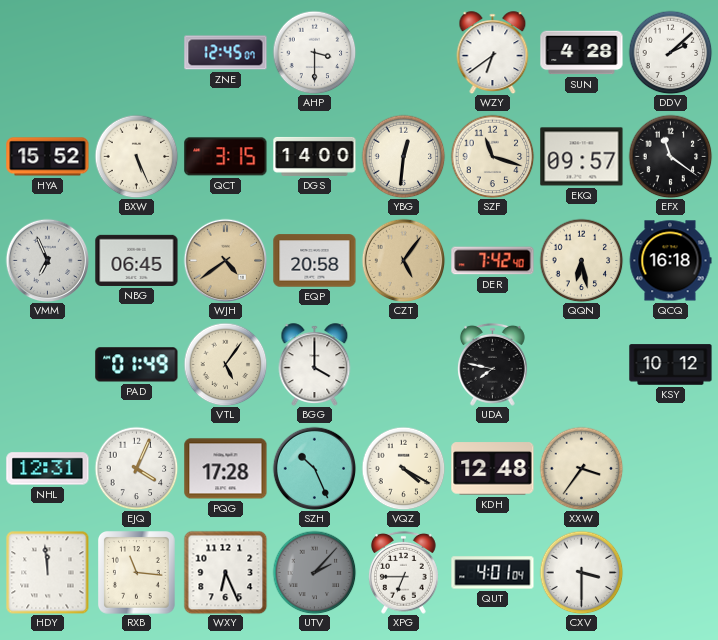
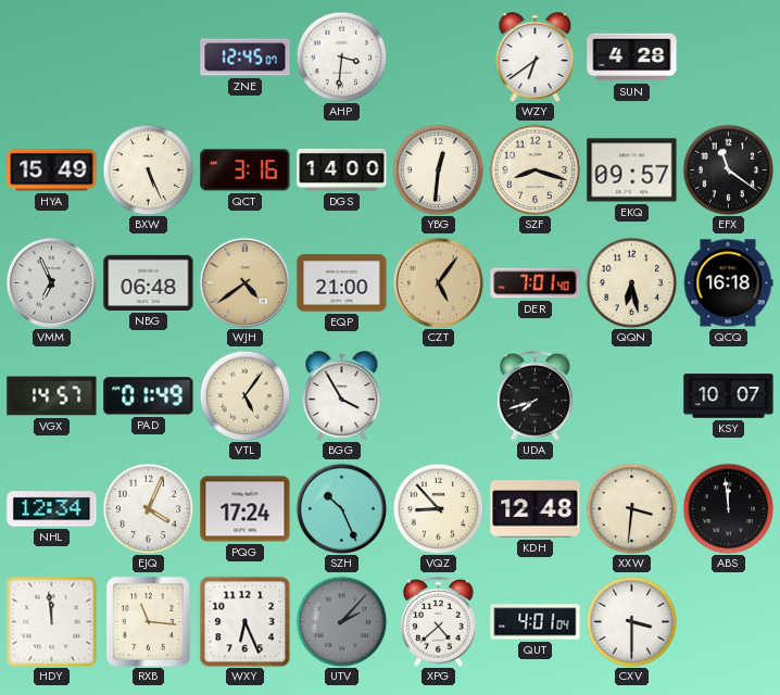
AHP: 3:30 -> 3:31 (341, 56)
DDV: 2:08 -> none (670, 52)
HYA: 15:52 -> 15:49 (52, 170)
QCT: 3:15 -> 3:16 (246, 170)
SZF: 11:18 -> 8:18 (534, 169)
NBG: 06:45 -> 06:48 (149, 282)
EQP: 20:58 -> 21:00 (342, 283)
DER: 7:42 -> 7:01 (536, 283)
VGX: none -> 14:57 (52, 396)
BGG: 4:00 -> 3:55 (342, 396)
UDA: 7:47 -> 7:42 (534, 395)
KSY: 10:12 -> 10:07 (729, 396)
NHL: 12:31 -> 12:34 (52, 509)
PQG: 17:28 -> 17:24 (246, 509)
VQZ: 4:20 -> 8:53 (438, 508)
XXW: 3:36 -> 3:31 (631, 508)
ABS: none -> 11:59 (728, 508)
XPG: 6:45 -> 4:38 (438, 621)
